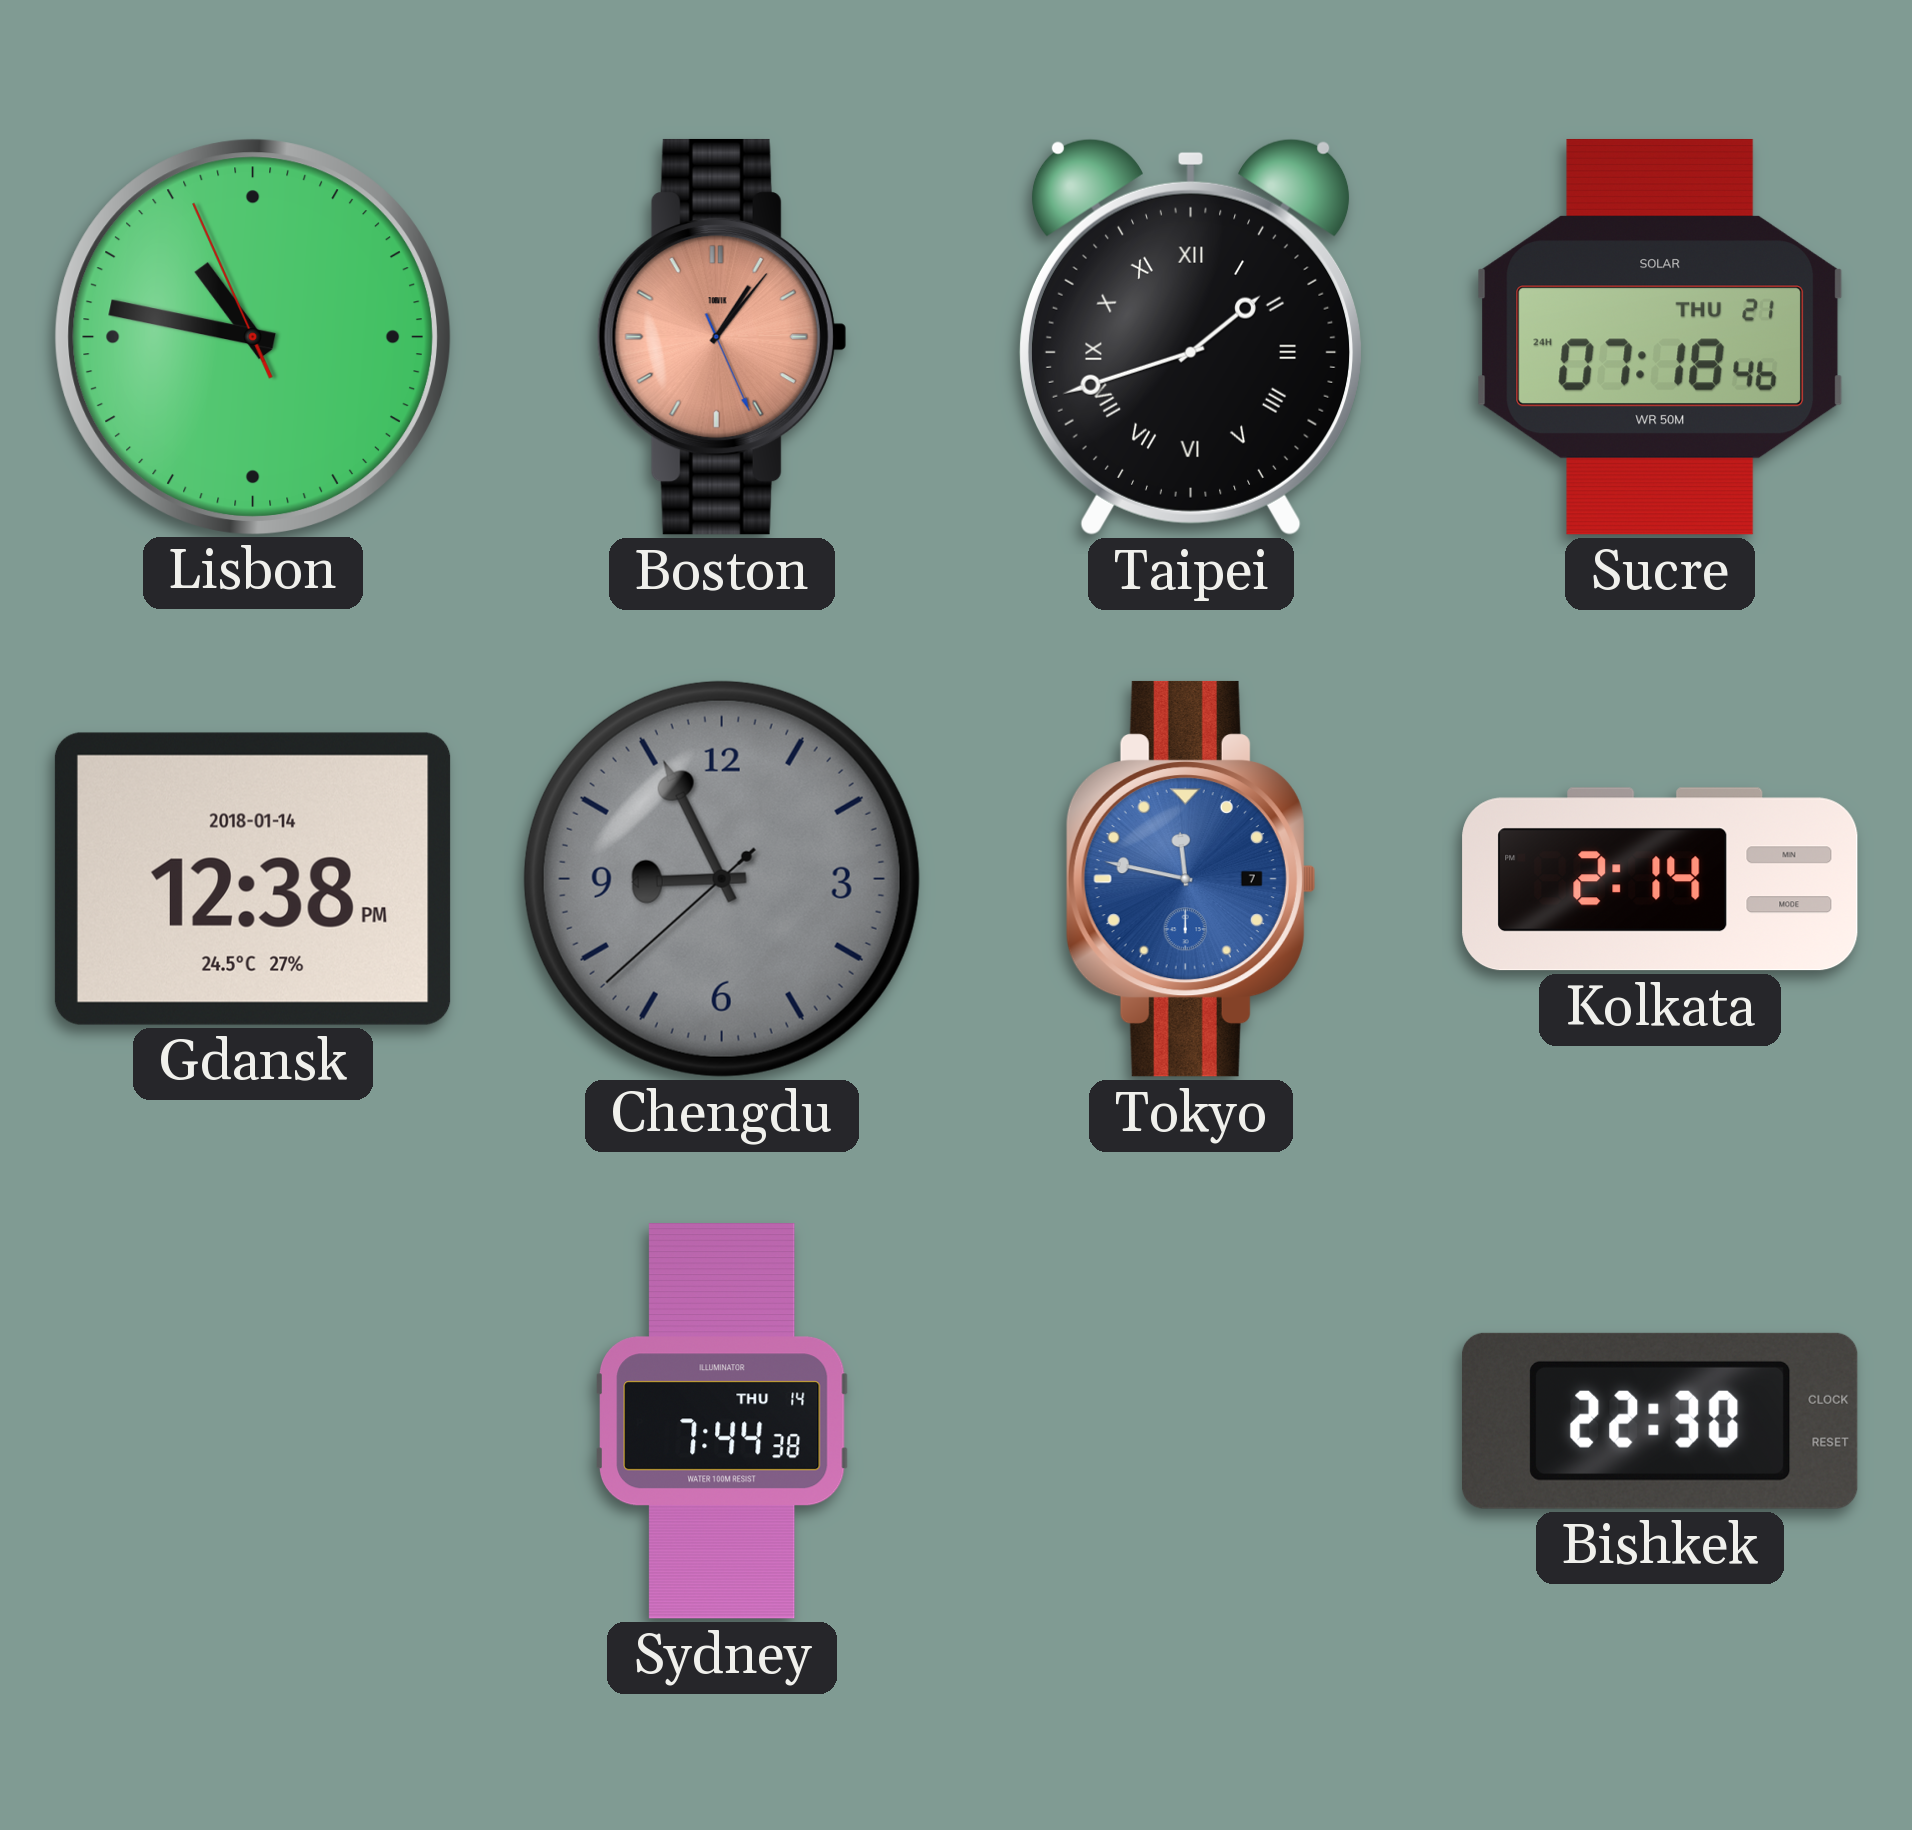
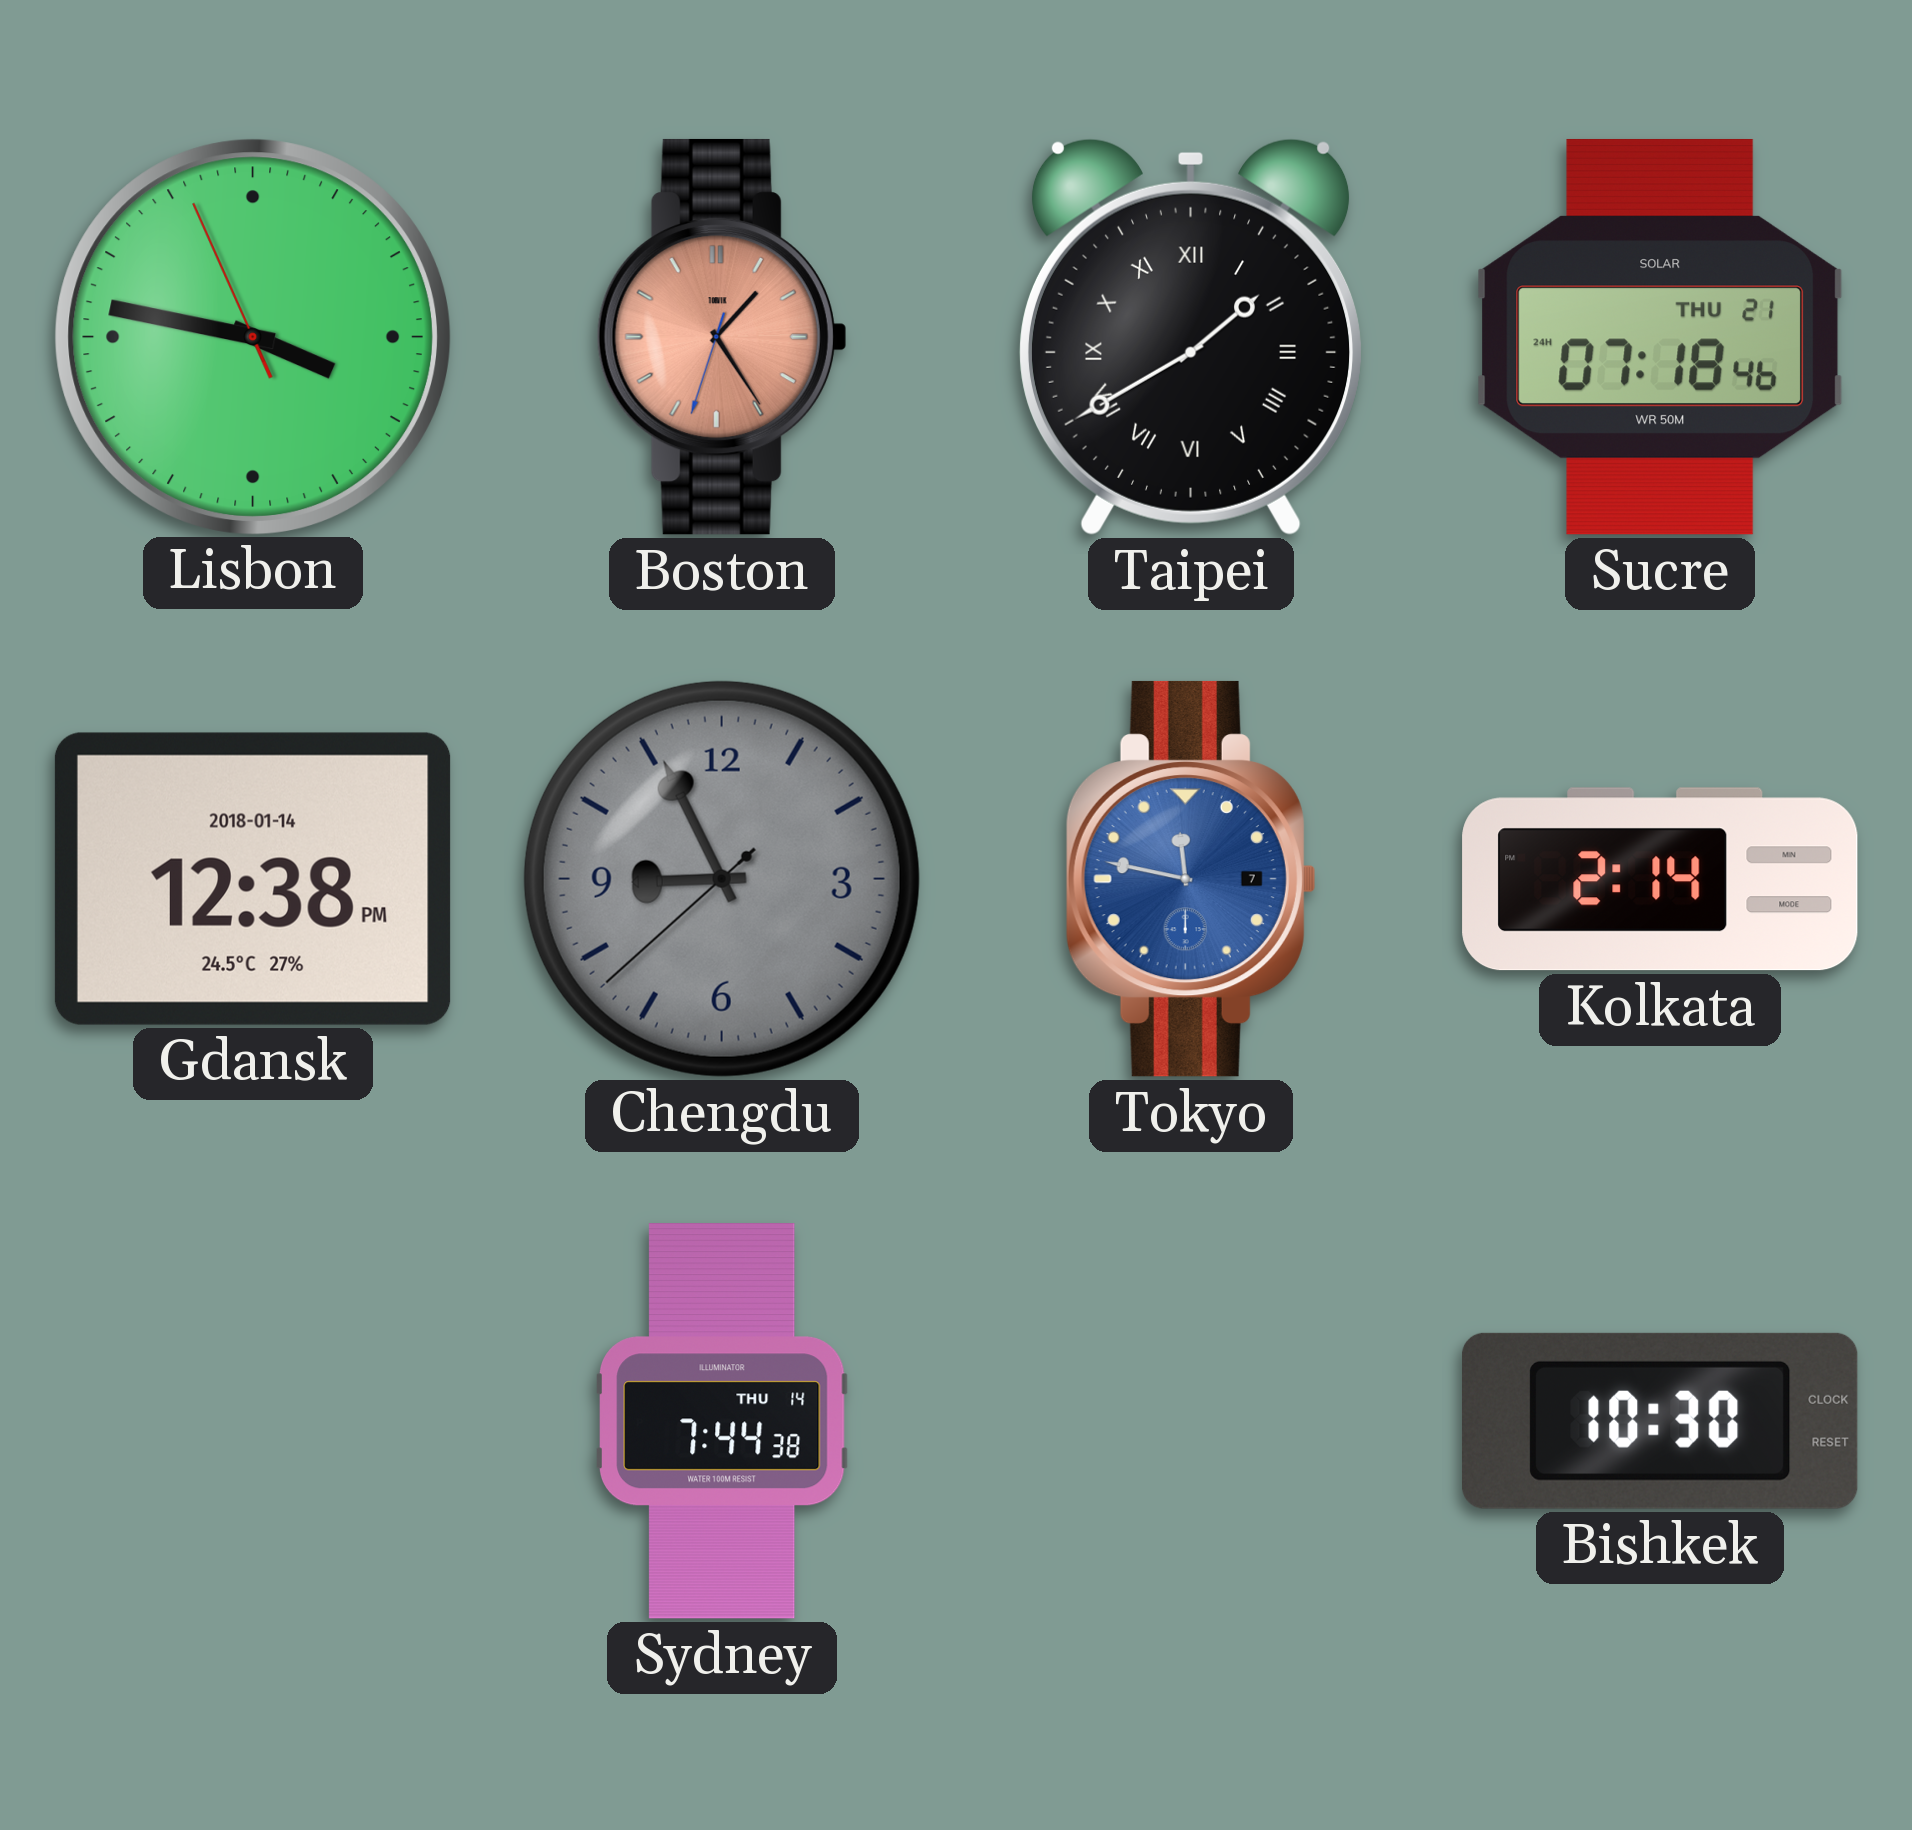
Lisbon: 10:46 -> 3:46 (252, 336)
Boston: 1:06 -> 1:24 (722, 337)
Taipei: 1:42 -> 1:40 (1191, 337)
Bishkek: 22:30 -> 10:30 (1661, 1421)
